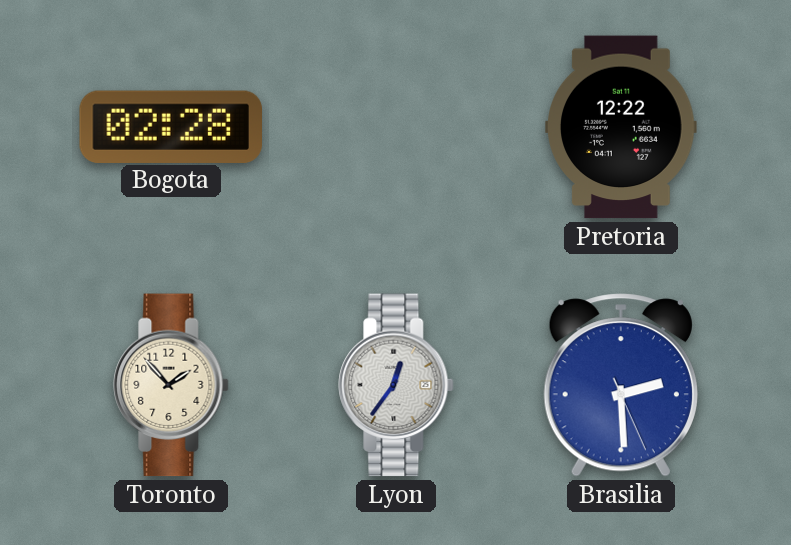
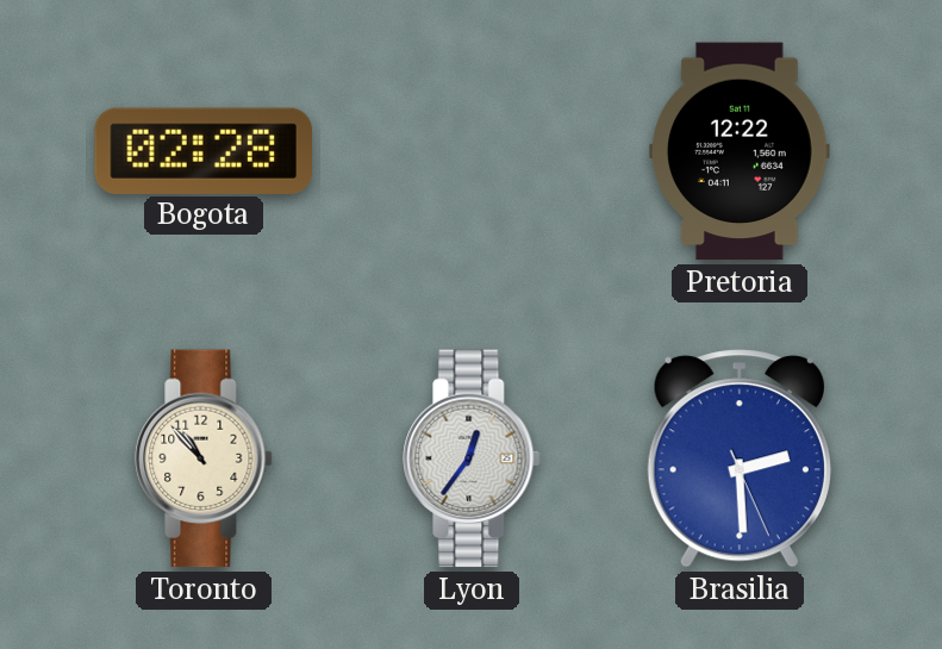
Toronto: 1:53 -> 10:53 (204, 458)
